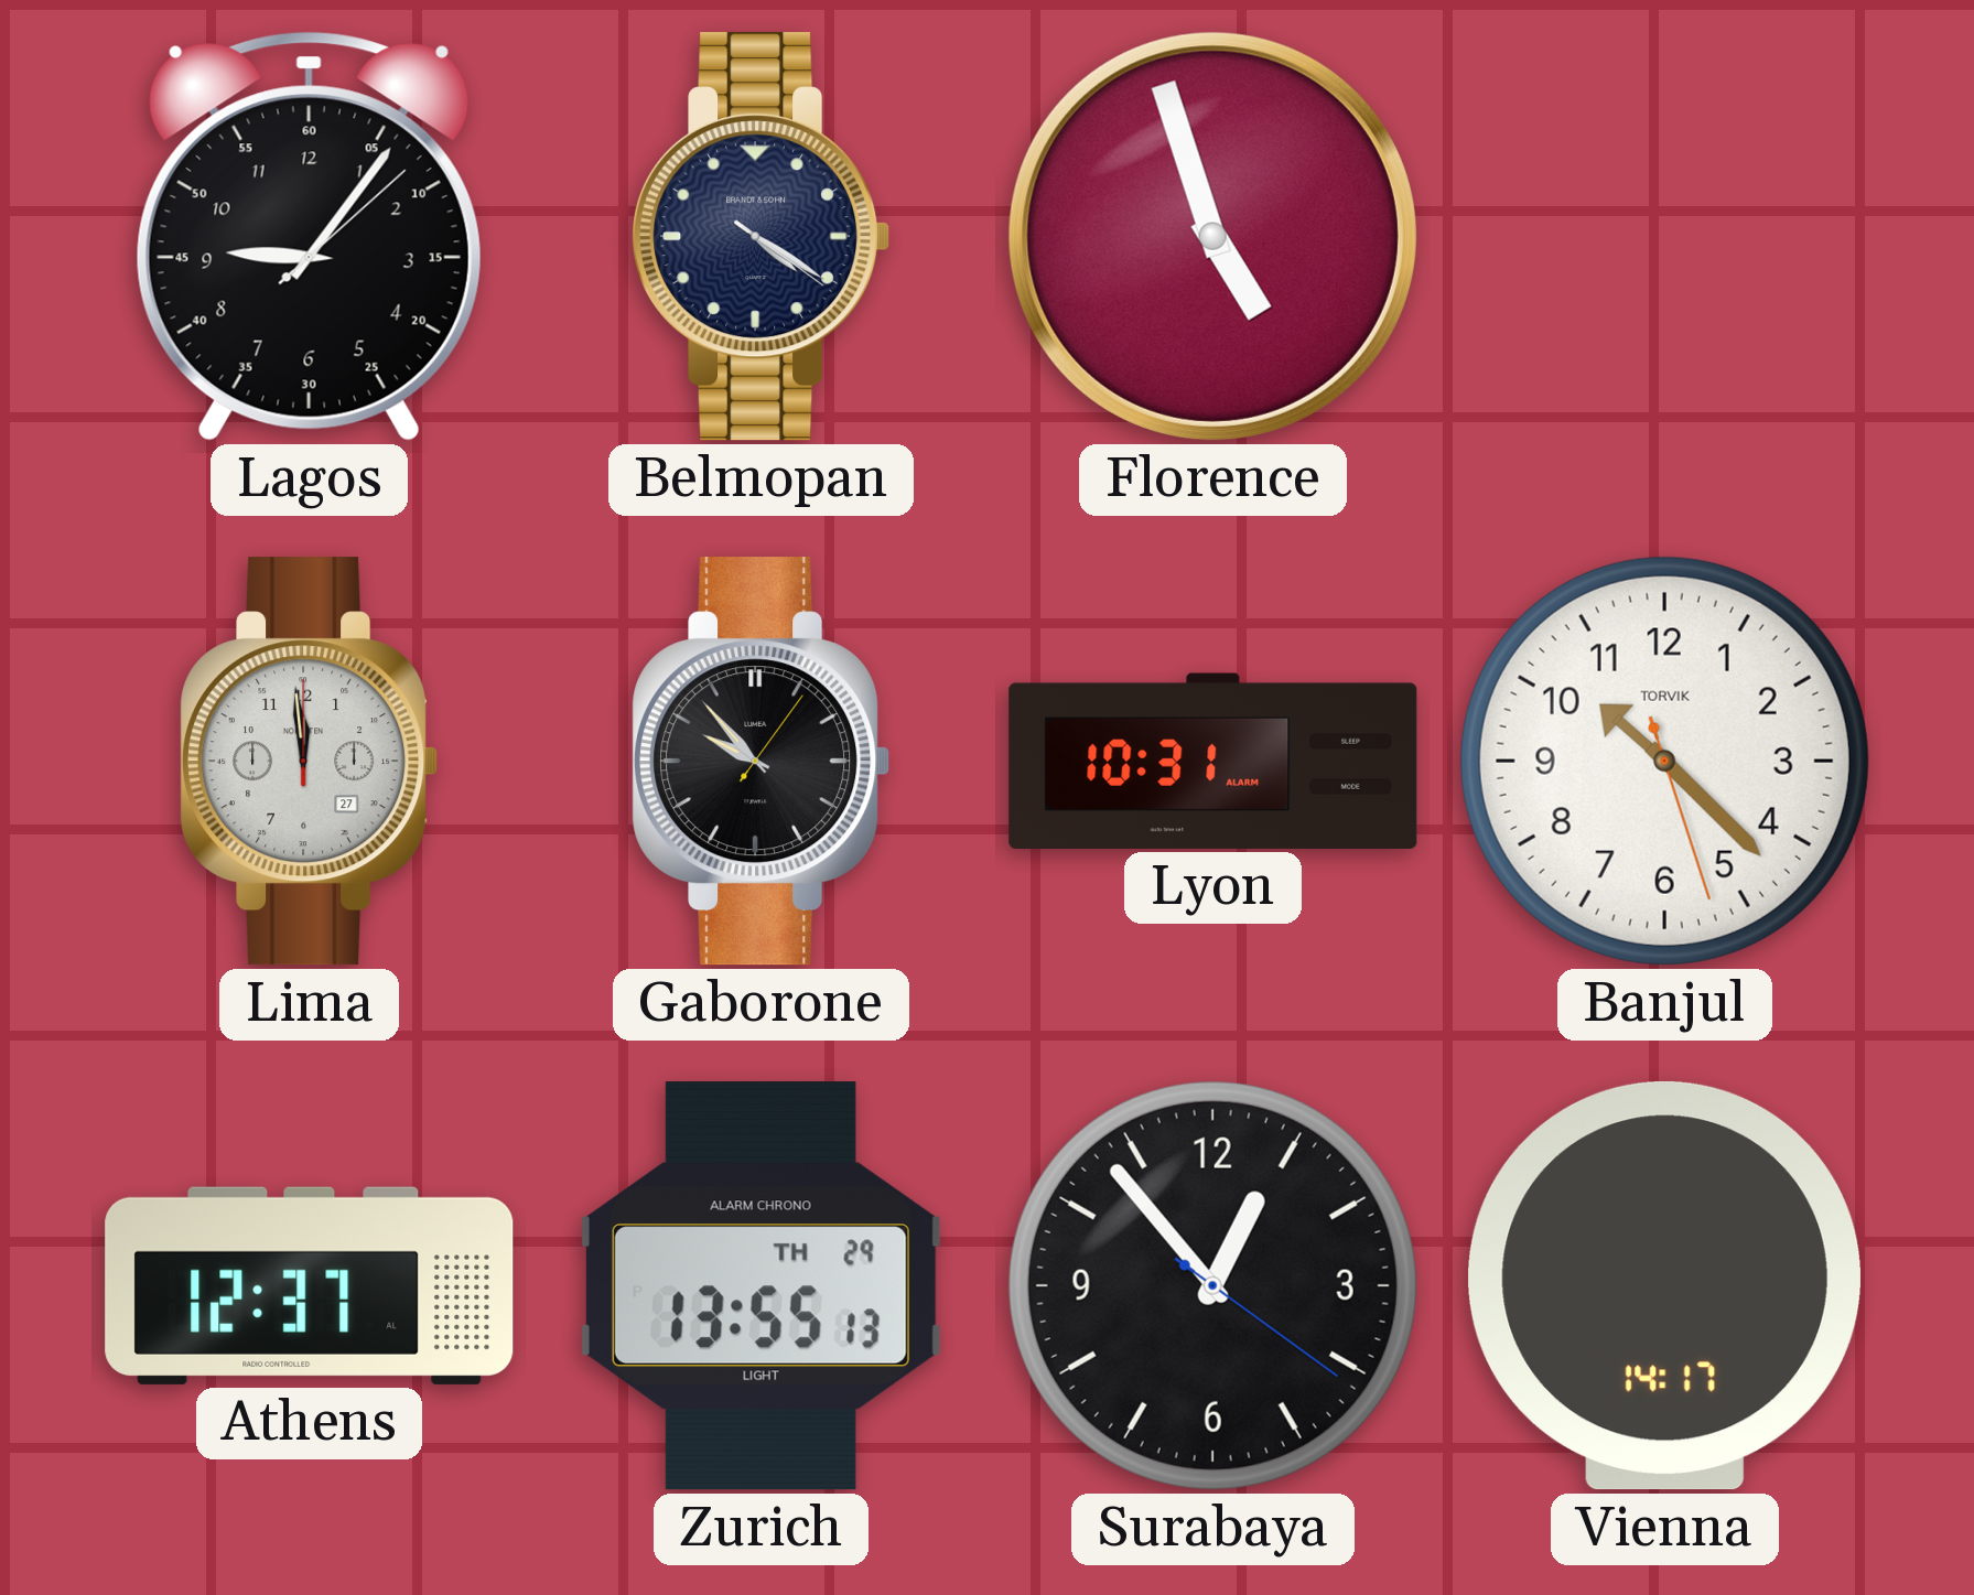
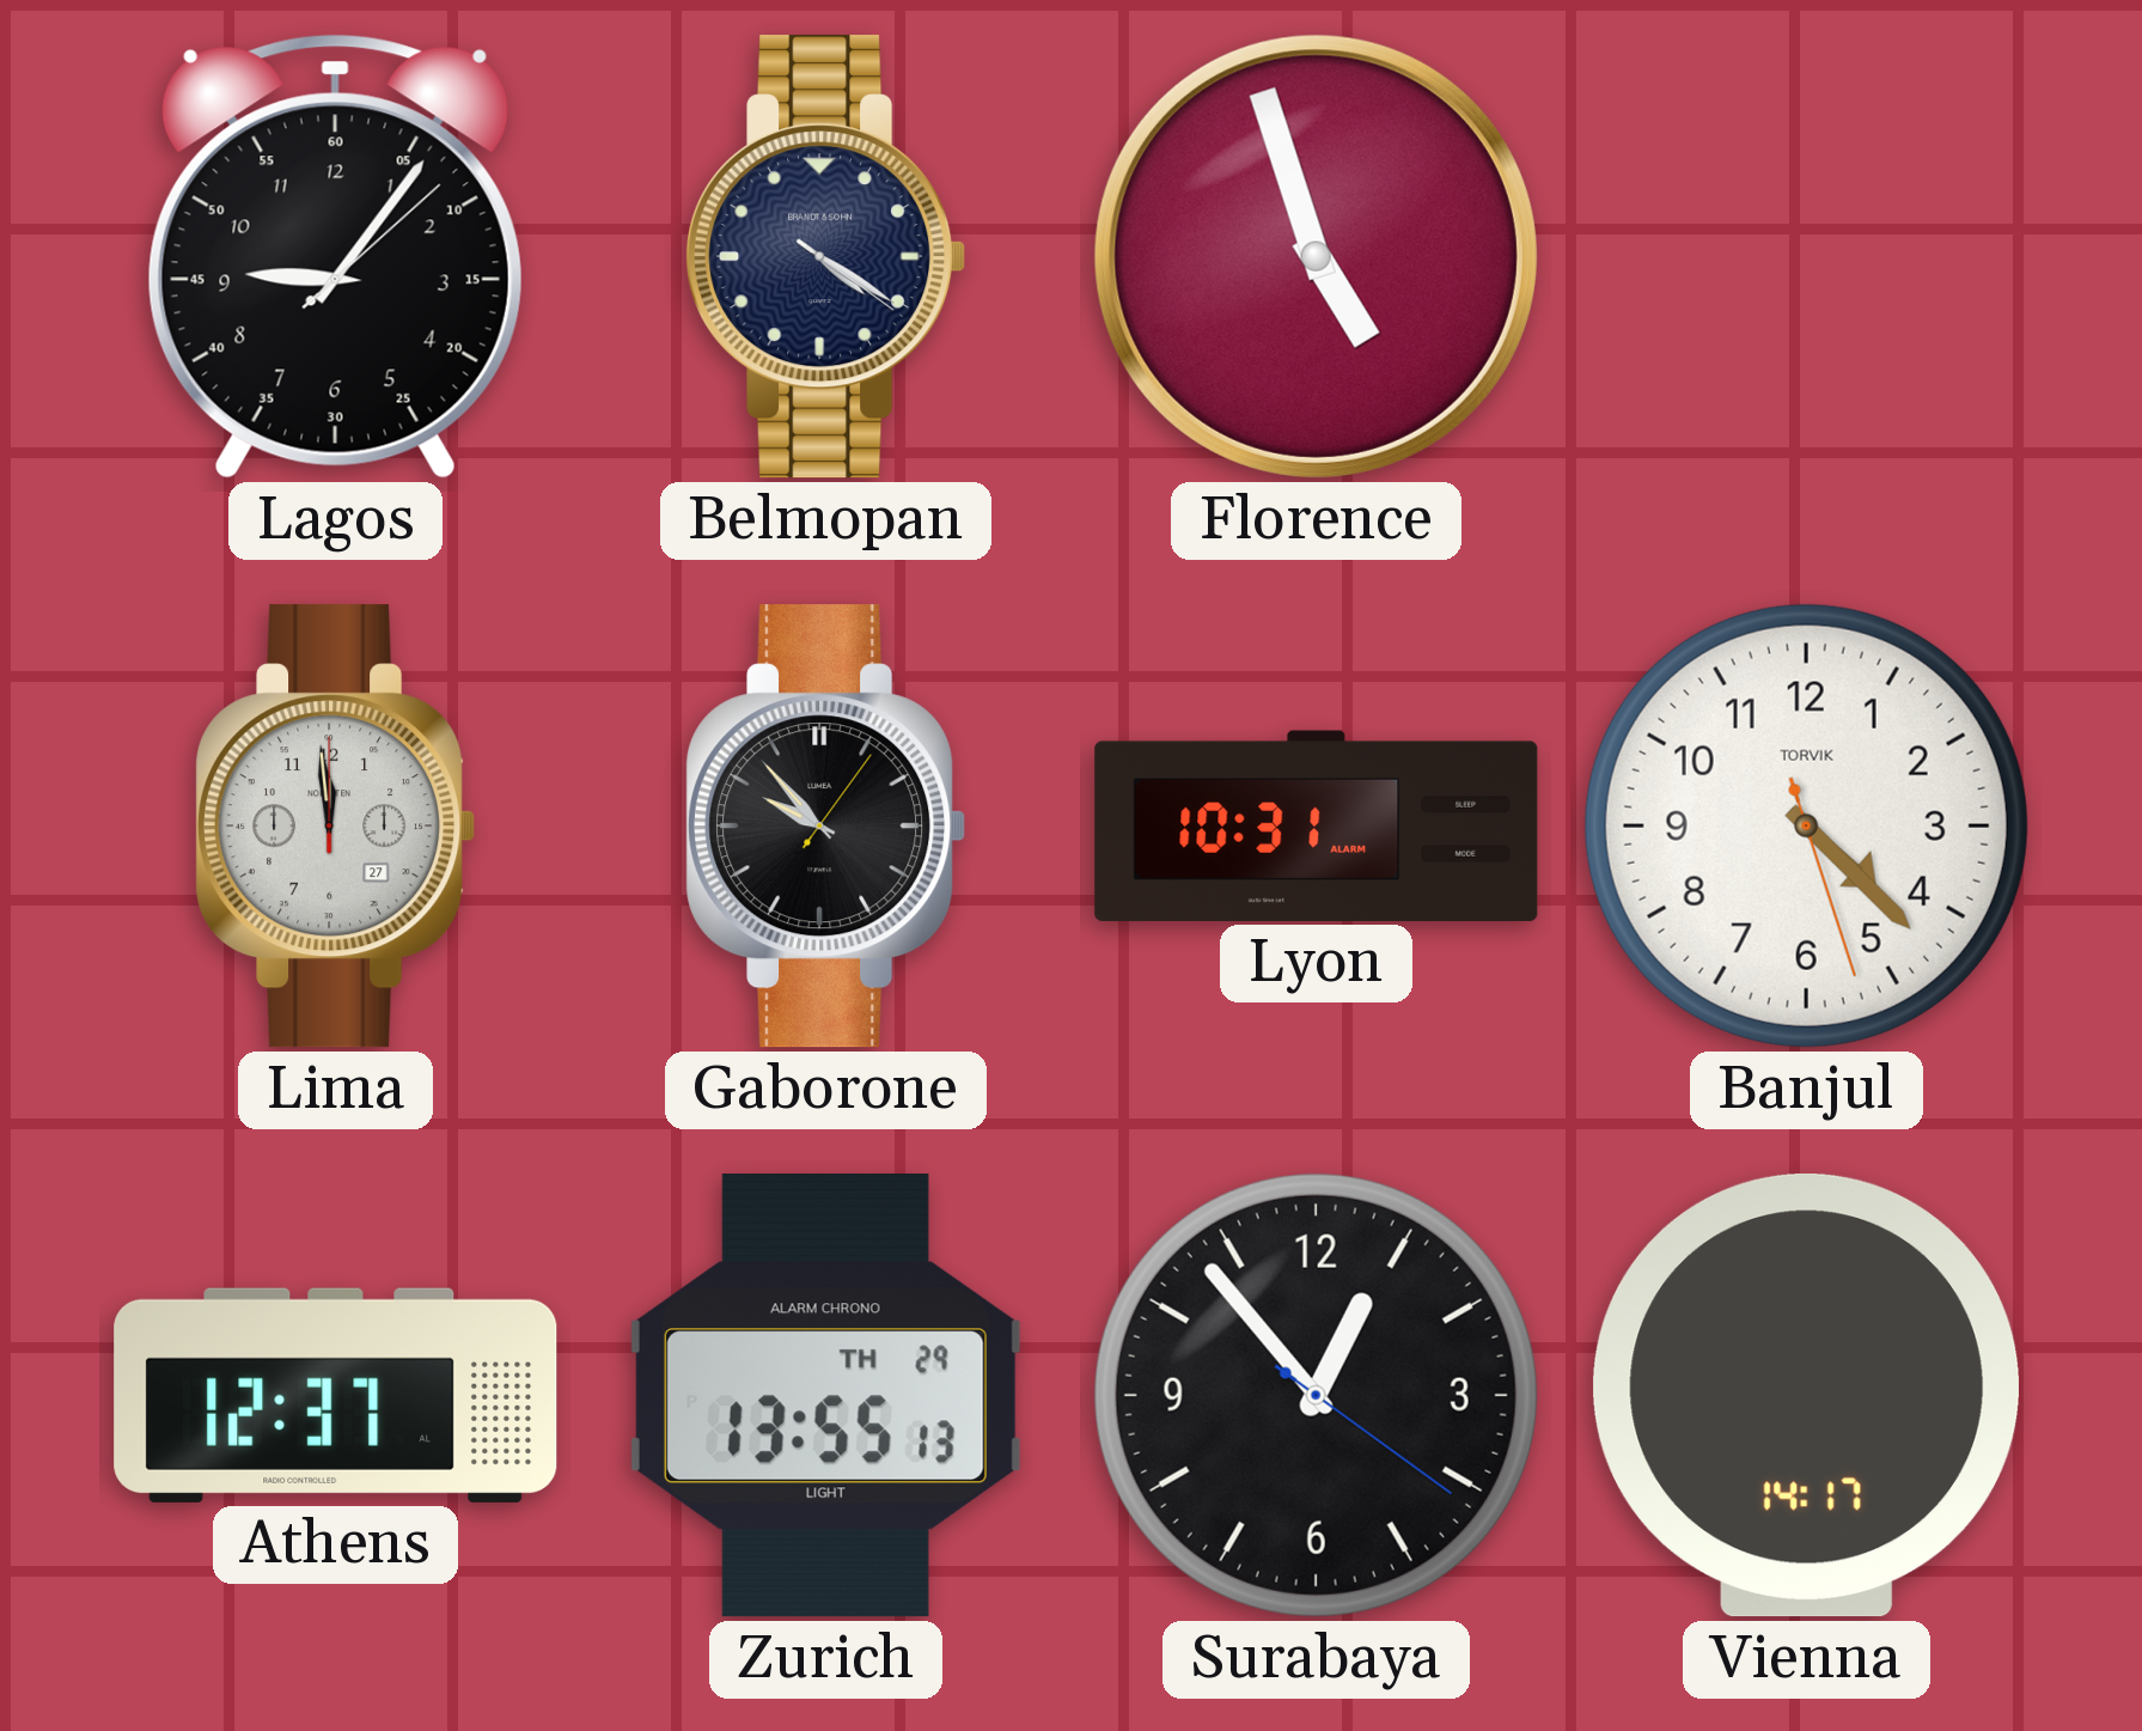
Banjul: 10:22 -> 4:22 (1806, 825)
